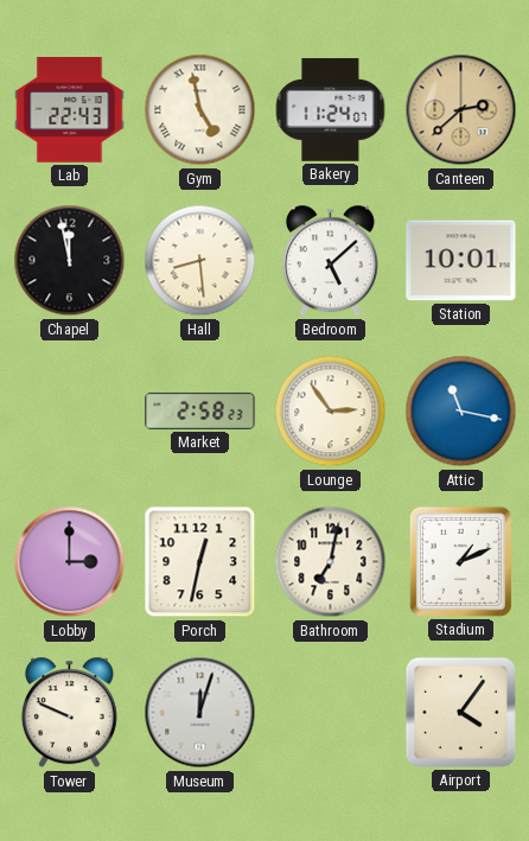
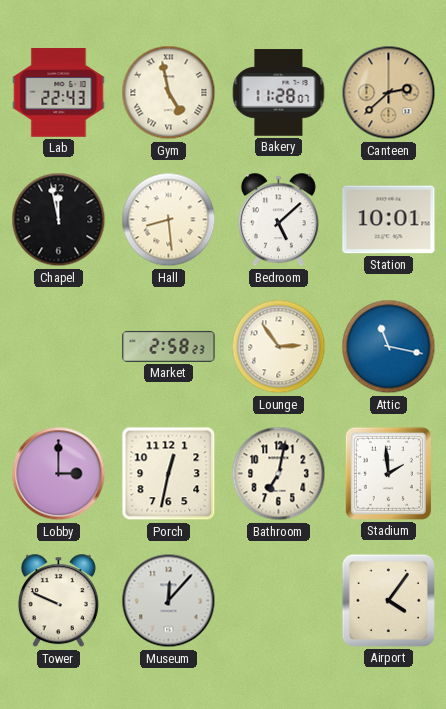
Bakery: 11:24 -> 11:28 (279, 93)
Stadium: 1:11 -> 1:59 (388, 473)
Museum: 12:03 -> 12:07 (169, 601)
